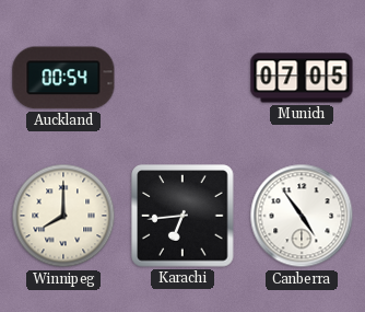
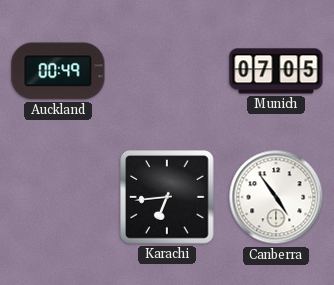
Auckland: 00:54 -> 00:49 (58, 71)
Winnipeg: 8:00 -> none (63, 216)
